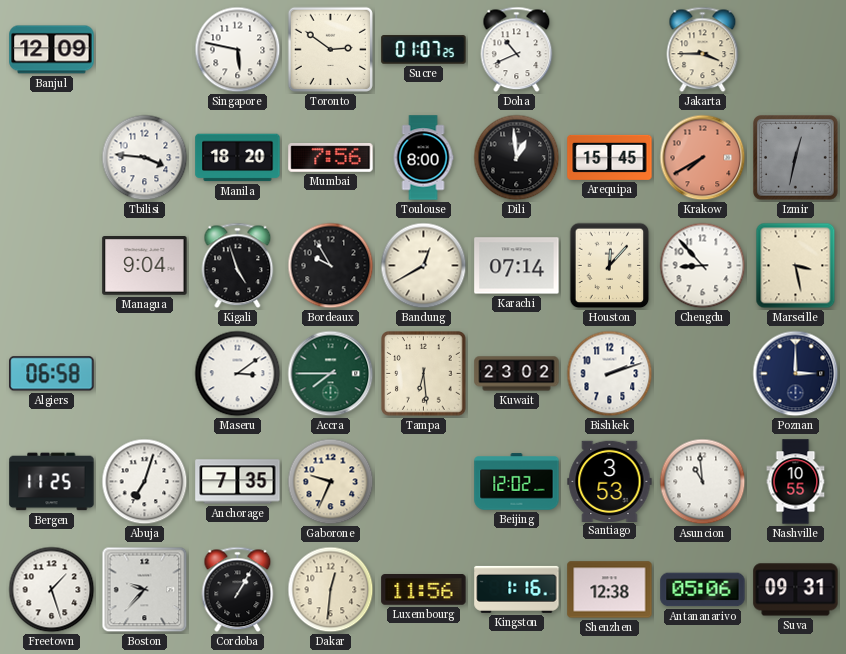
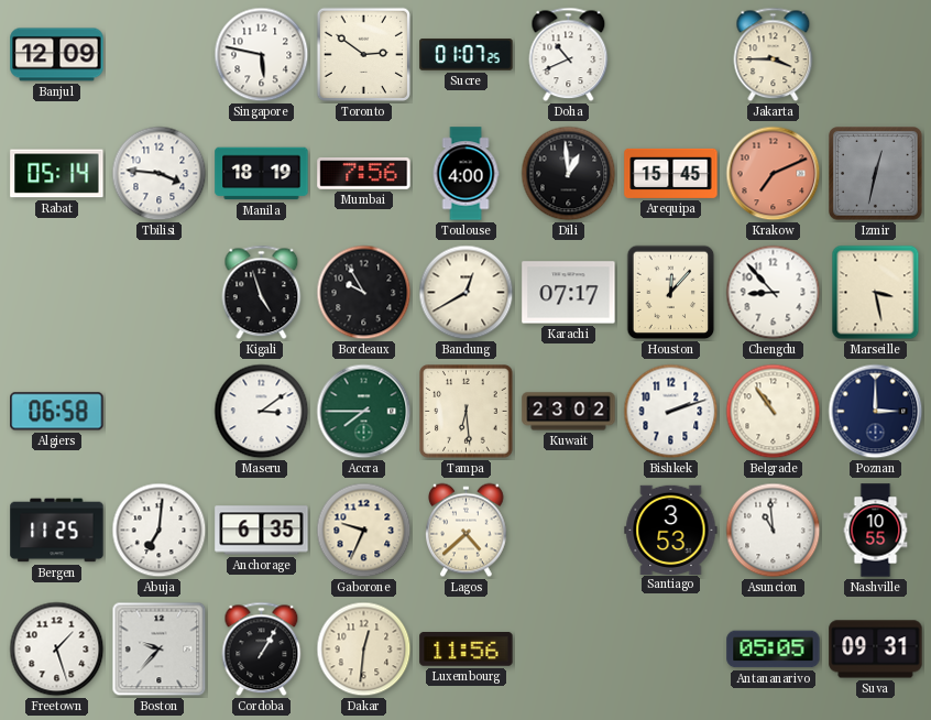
Rabat: none -> 05:14 (57, 174)
Manila: 18:20 -> 18:19 (262, 174)
Toulouse: 8:00 -> 4:00 (465, 174)
Krakow: 7:40 -> 7:11 (774, 174)
Managua: 9:04 -> none (145, 266)
Karachi: 07:14 -> 07:17 (569, 293)
Belgrade: none -> 10:54 (774, 412)
Abuja: 7:03 -> 7:01 (160, 531)
Anchorage: 7:35 -> 6:35 (262, 531)
Lagos: none -> 4:38 (467, 531)
Beijing: 12:02 -> none (517, 482)
Kingston: 1:16 -> none (517, 589)
Shenzhen: 12:38 -> none (610, 590)
Antananarivo: 05:06 -> 05:05 (774, 650)
